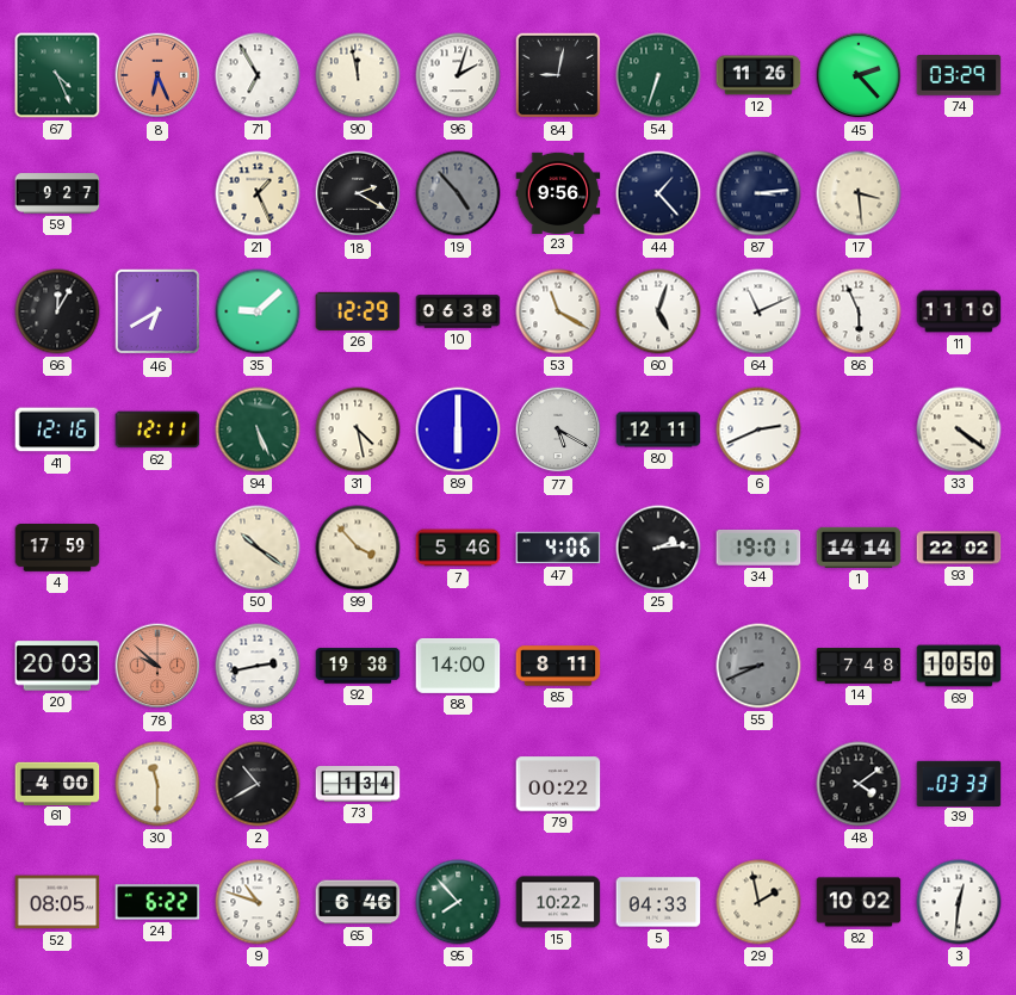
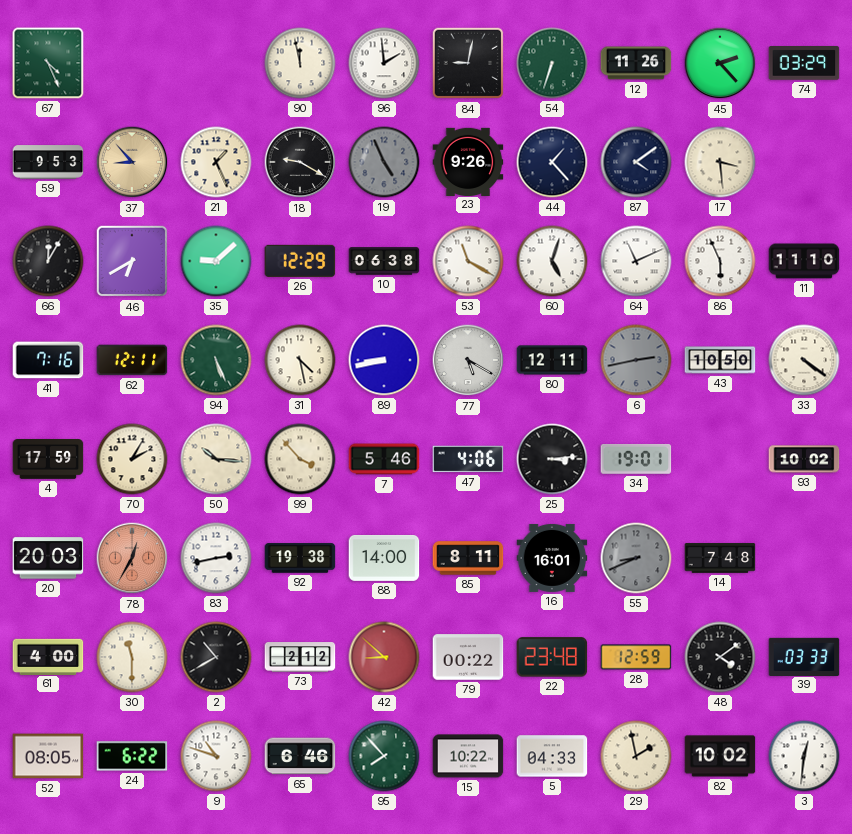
8: 6:26 -> none (157, 75)
71: 6:55 -> none (258, 75)
96: 2:03 -> 1:59 (384, 63)
59: 9:27 -> 9:53 (48, 162)
37: none -> 8:53 (132, 162)
18: 2:20 -> 9:20 (300, 162)
19: 4:53 -> 4:56 (384, 162)
23: 9:56 -> 9:26 (468, 161)
87: 3:14 -> 4:09 (636, 162)
41: 12:16 -> 7:16 (48, 360)
89: 6:00 -> 8:43 (384, 360)
6: 2:41 -> 2:43 (636, 360)
6 dial: white -> grey (636, 360)
43: none -> 10:50 (720, 360)
70: none -> 2:05 (132, 459)
50: 10:21 -> 10:16 (216, 459)
25: 2:14 -> 3:14 (552, 459)
1: 14:14 -> none (859, 548)
93: 22:02 -> 10:02 (804, 459)
78: 9:52 -> 12:35 (132, 558)
16: none -> 16:01 (552, 558)
69: 10:50 -> none (959, 666)
73: 1:34 -> 2:12 (300, 657)
42: none -> 8:52 (384, 657)
22: none -> 23:48 (552, 657)
28: none -> 12:59 (636, 657)
